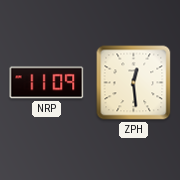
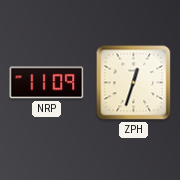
ZPH: 12:29 -> 12:33 (134, 83)
